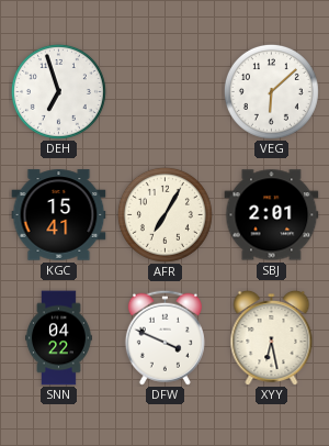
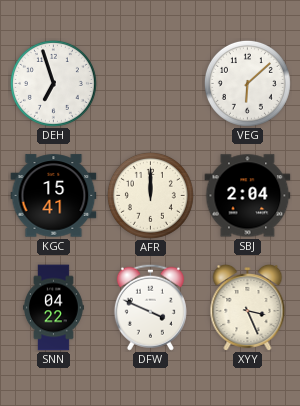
AFR: 7:05 -> 12:00 (150, 195)
SBJ: 2:01 -> 2:04 (248, 196)
XYY: 6:28 -> 3:26 (248, 307)
